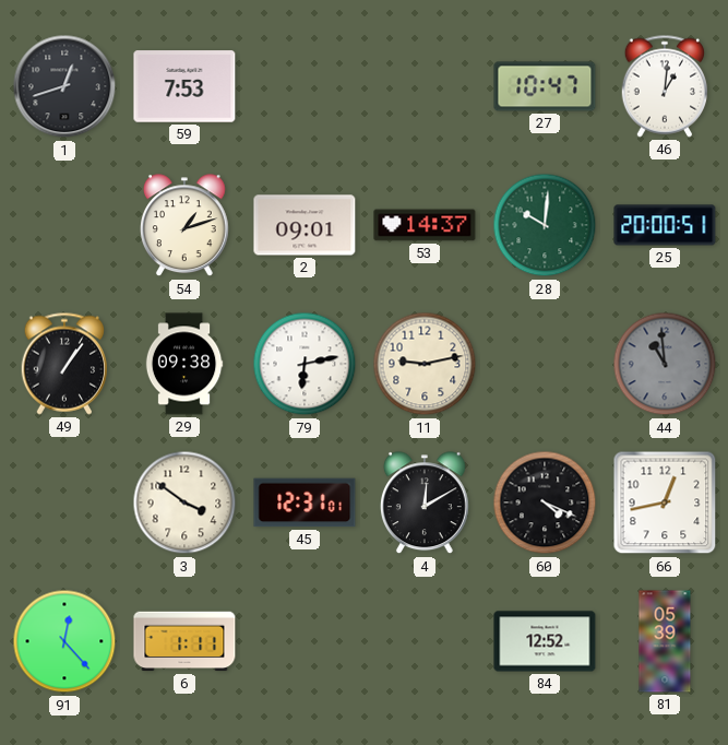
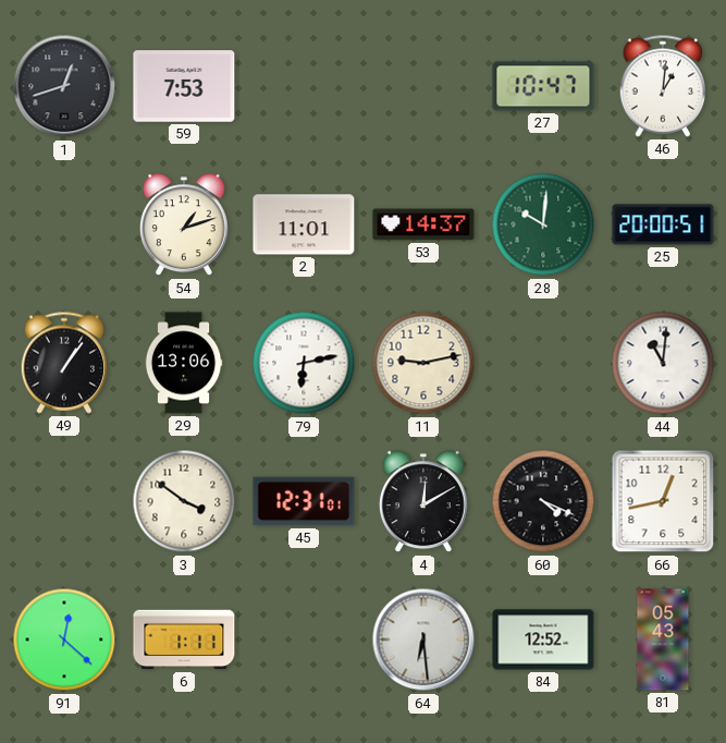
2: 09:01 -> 11:01 (304, 224)
29: 09:38 -> 13:06 (184, 363)
44: 10:59 -> 11:01 (663, 363)
44 dial: grey -> white (663, 363)
91: 12:23 -> 12:22 (64, 640)
64: none -> 6:29 (423, 640)
81: 05:39 -> 05:43 (663, 640)
